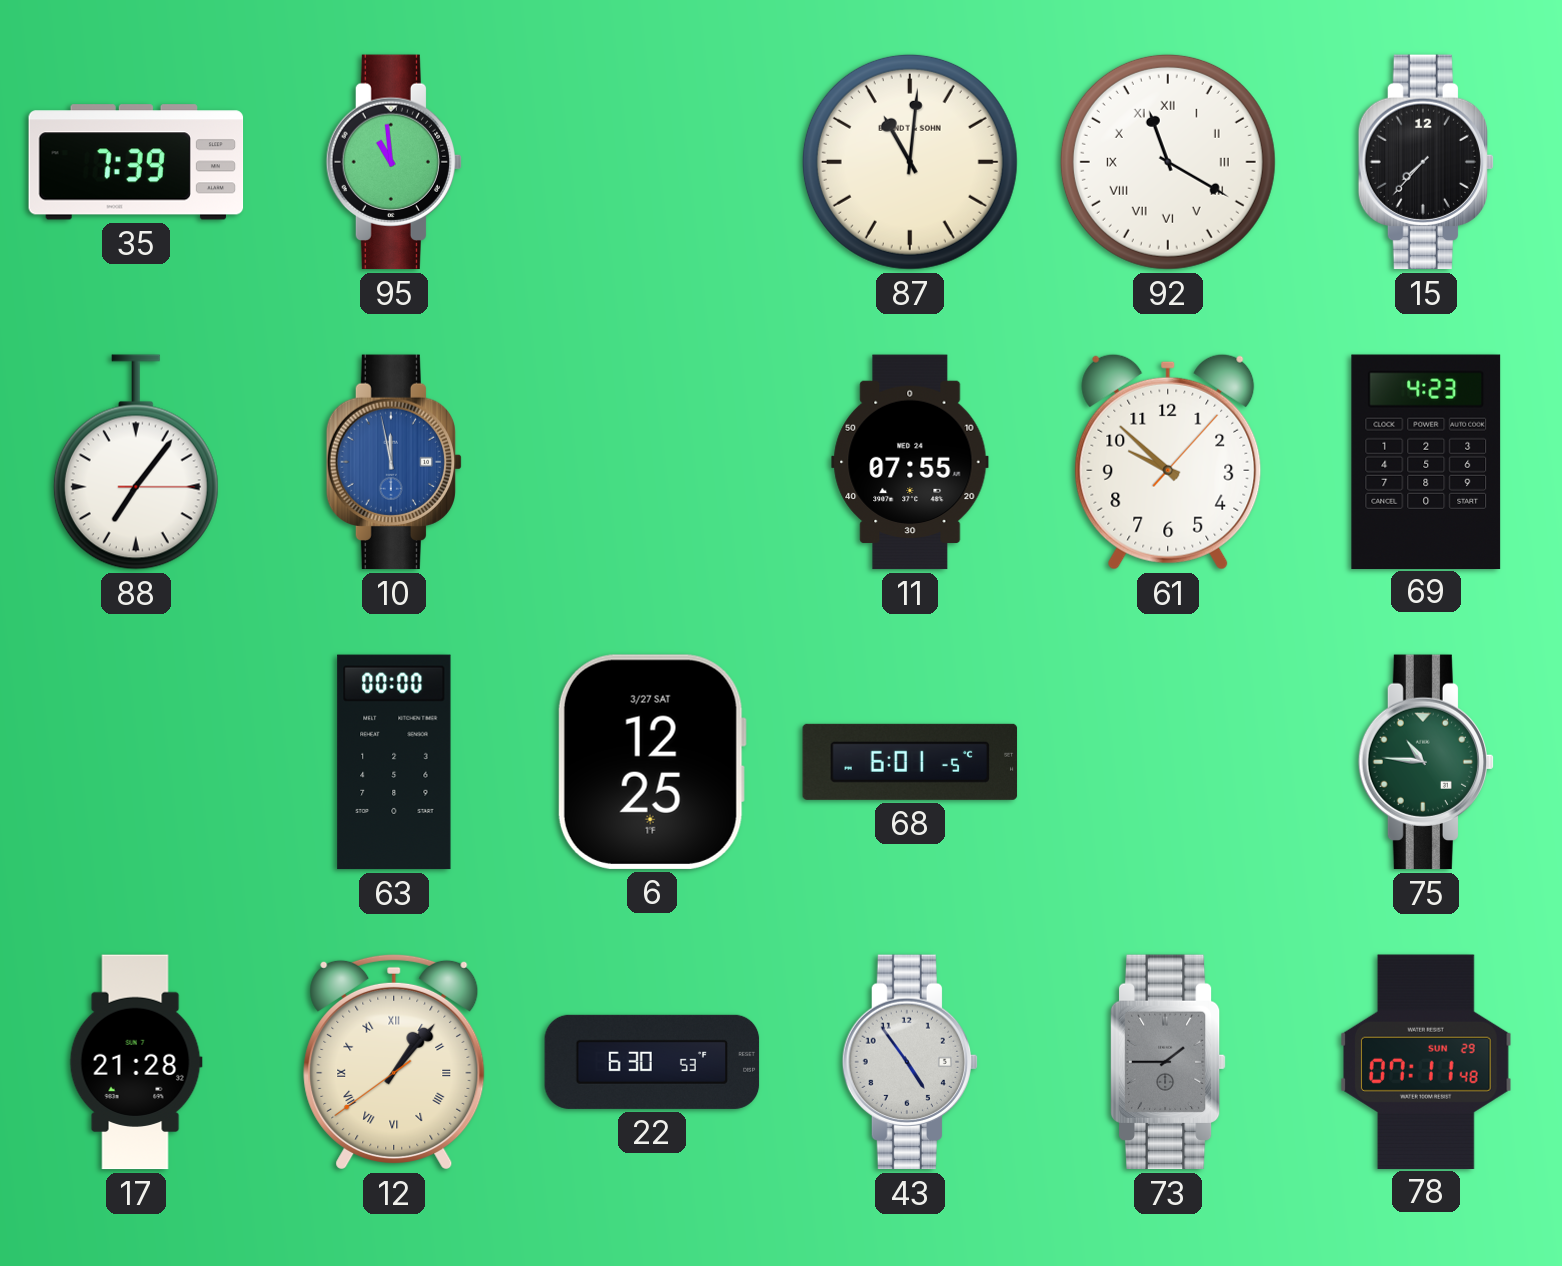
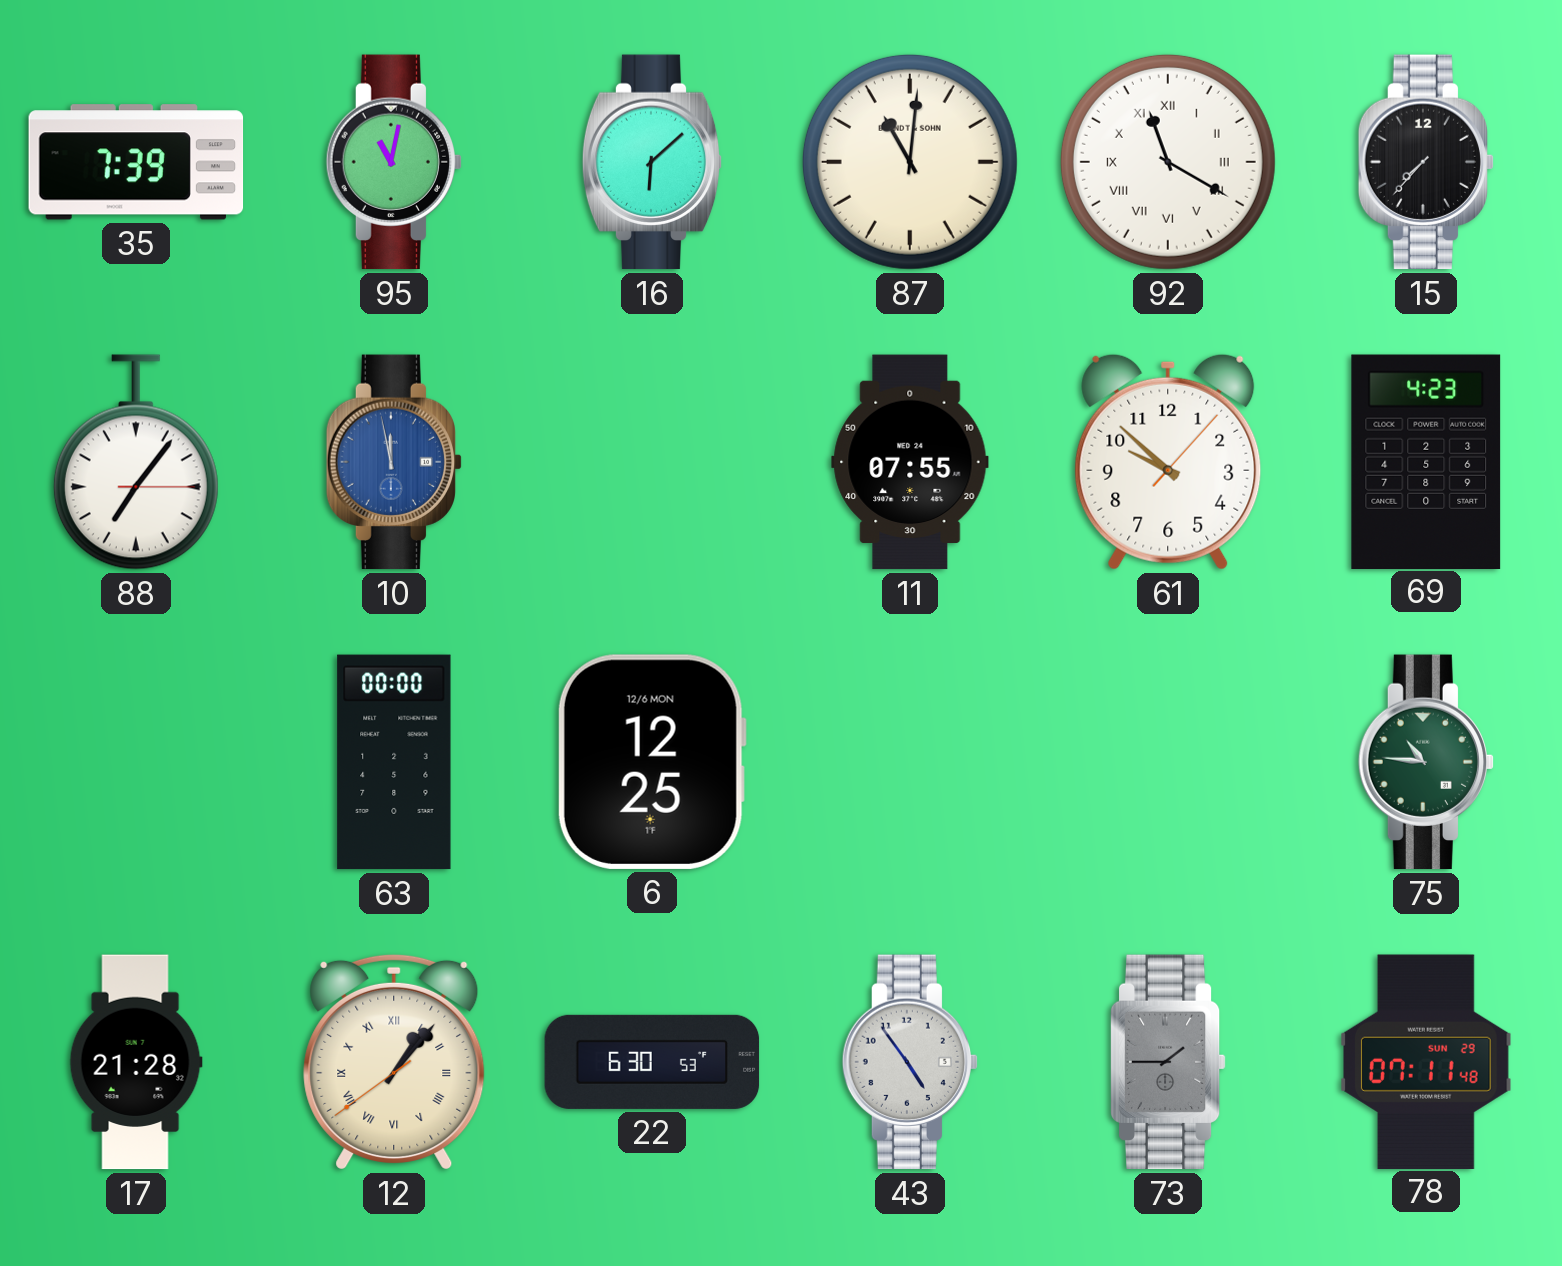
95: 10:59 -> 11:02 (393, 162)
16: none -> 6:08 (652, 162)
6 date: 3/27 SAT -> 12/6 MON (652, 762)
68: 6:01 -> none (910, 762)
